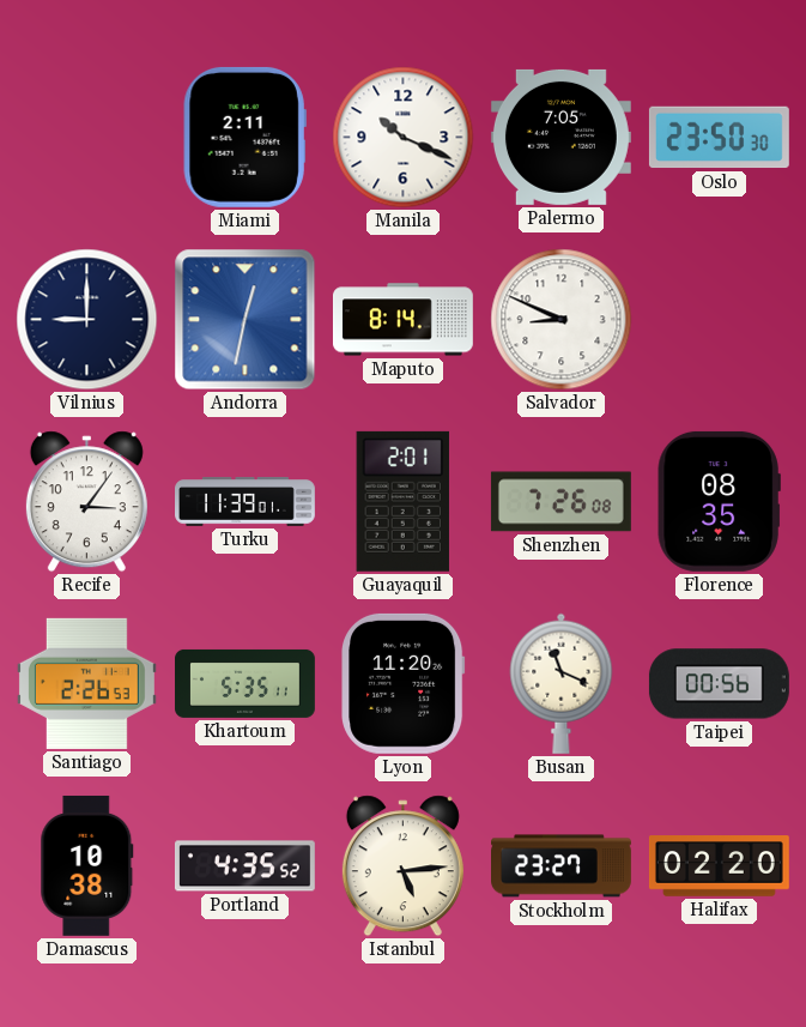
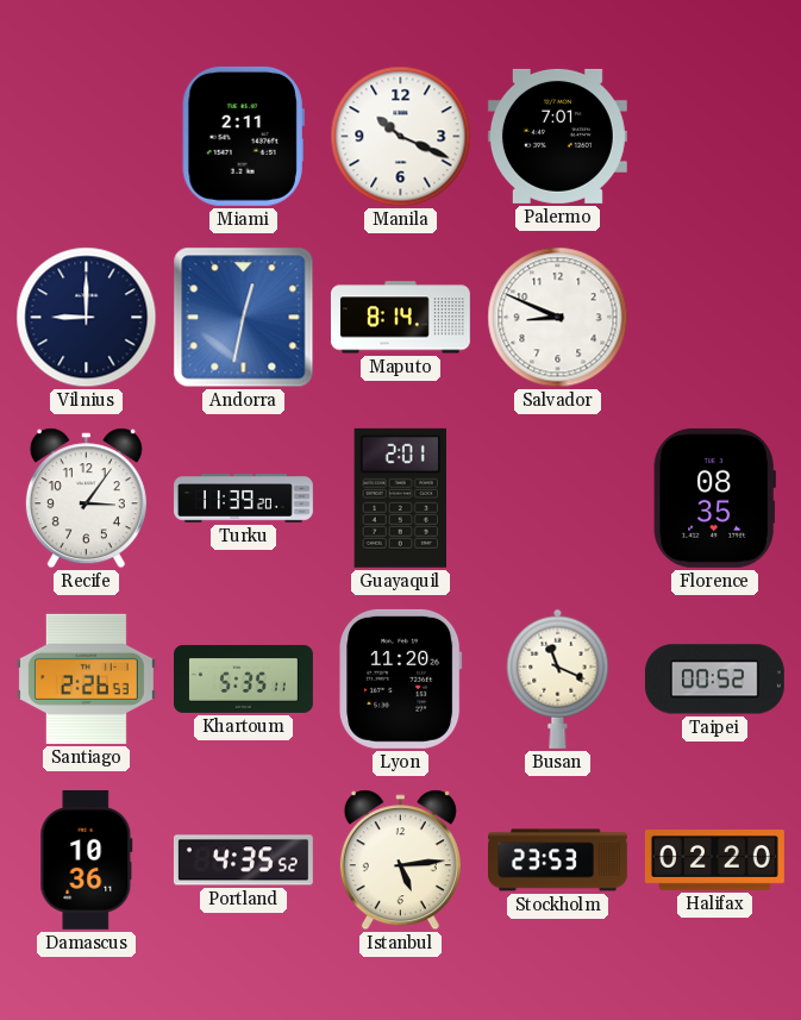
Palermo: 7:05 -> 7:01 (557, 136)
Oslo: 23:50 -> none (719, 138)
Turku: 11:39:01 -> 11:39:20 (244, 499)
Shenzhen: 7:26 -> none (560, 502)
Taipei: 00:56 -> 00:52 (714, 680)
Damascus: 10:38 -> 10:36 (87, 859)
Stockholm: 23:27 -> 23:53 (558, 861)
